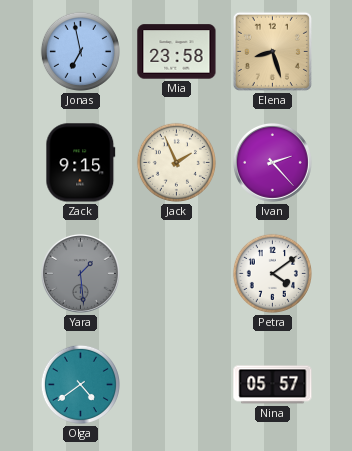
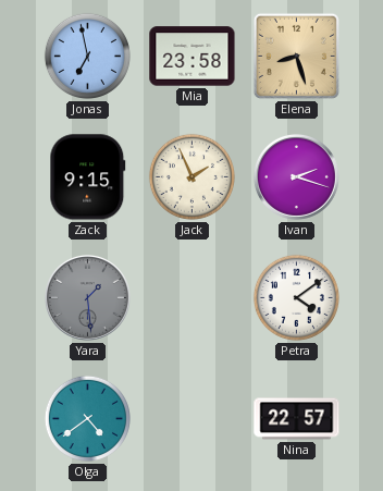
Ivan: 2:23 -> 2:18 (296, 176)
Nina: 05:57 -> 22:57 (297, 419)
